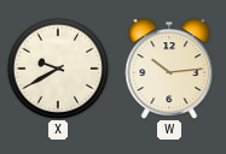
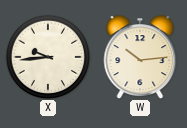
X: 9:40 -> 9:44 (47, 56)
